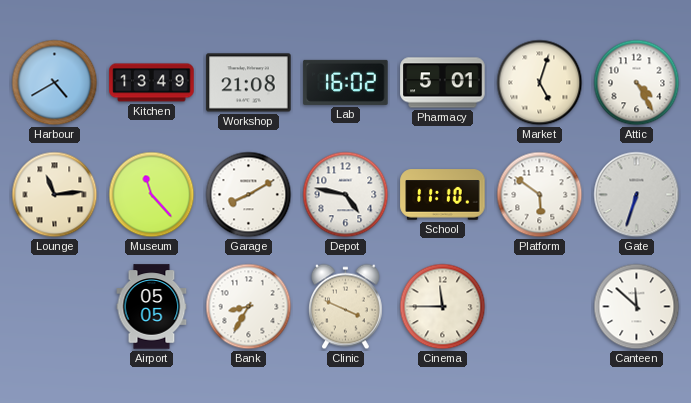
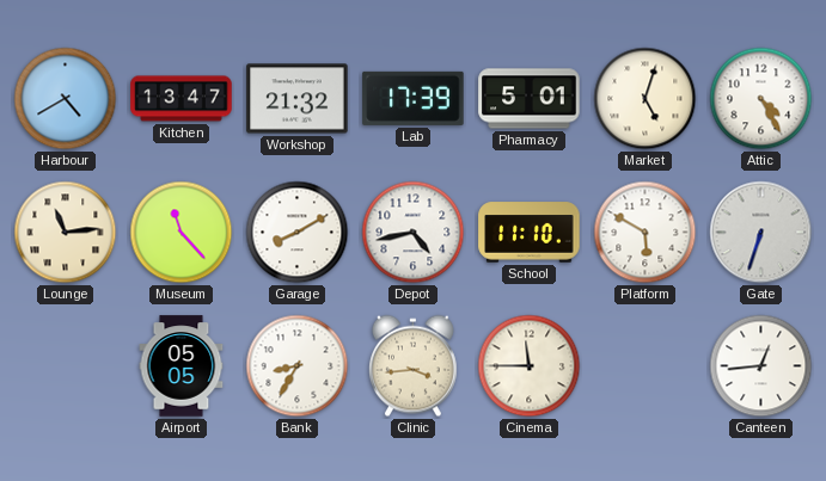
Kitchen: 13:49 -> 13:47 (182, 99)
Workshop: 21:08 -> 21:32 (298, 99)
Lab: 16:02 -> 17:39 (414, 98)
Depot: 4:47 -> 4:43 (414, 233)
Platform: 5:51 -> 5:50 (645, 233)
Clinic: 3:49 -> 3:44 (412, 366)
Canteen: 11:52 -> 12:44 (761, 366)
